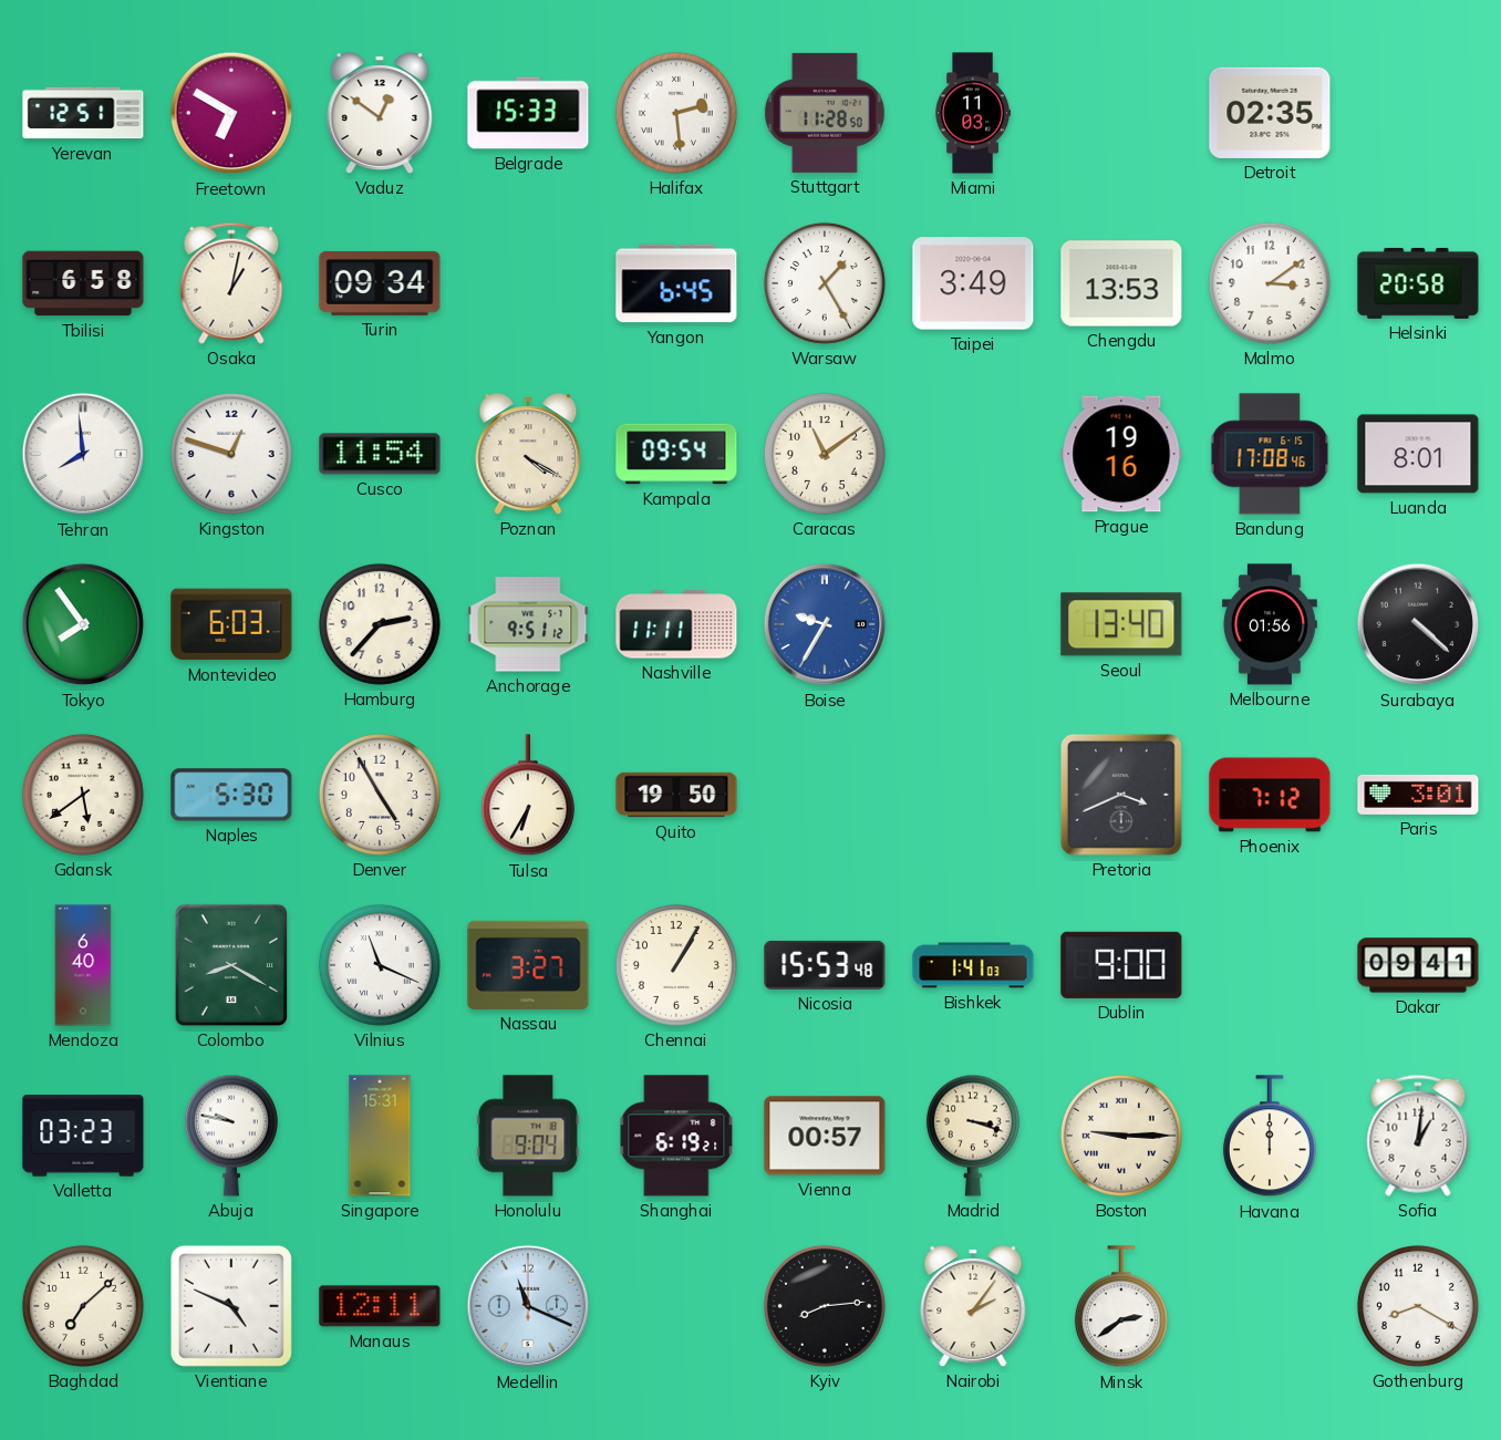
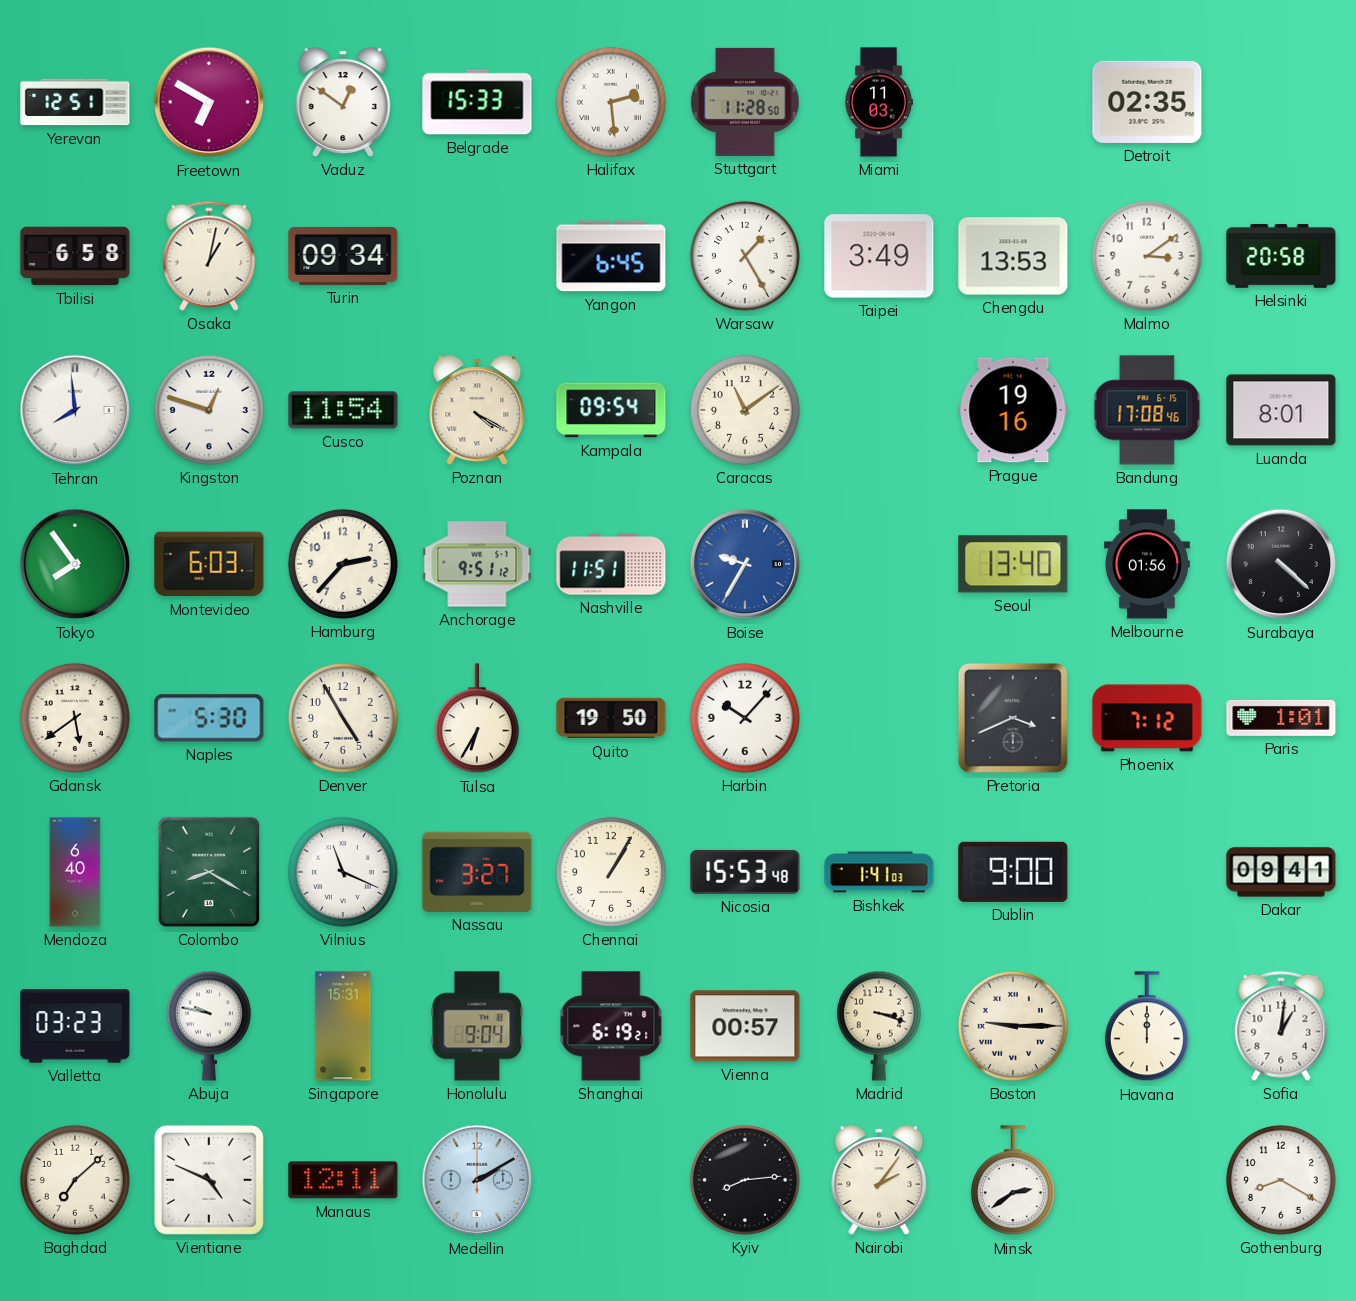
Nashville: 11:11 -> 11:51 (611, 564)
Harbin: none -> 10:07 (745, 718)
Paris: 3:01 -> 1:01 (1281, 718)
Medellin: 11:19 -> 2:10 (477, 1180)
